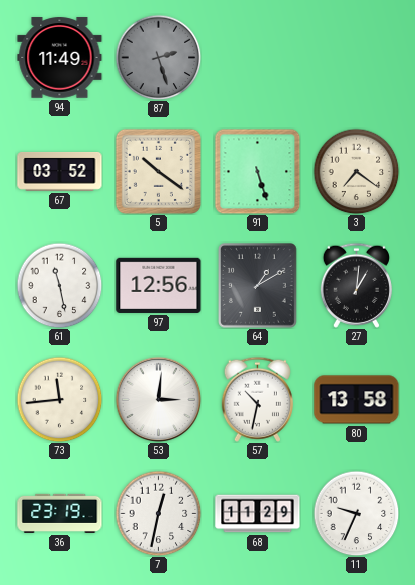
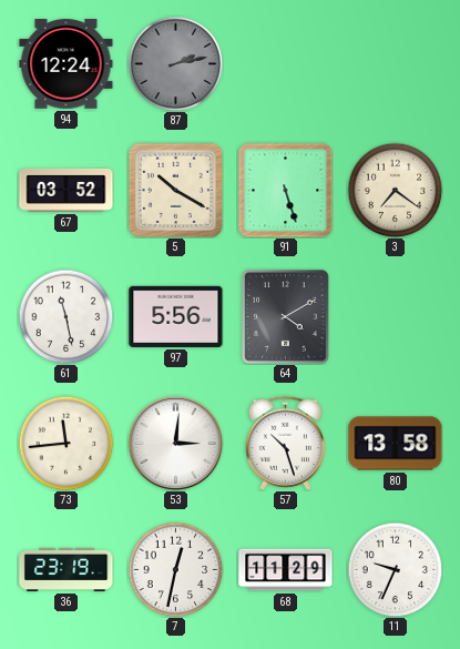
94: 11:49 -> 12:24 (67, 64)
87: 2:27 -> 2:13 (175, 63)
5: 10:21 -> 10:20 (175, 190)
97: 12:56 -> 5:56 (176, 316)
64: 1:10 -> 4:10 (286, 317)
27: 1:01 -> none (356, 285)
57: 10:32 -> 10:27 (285, 443)
